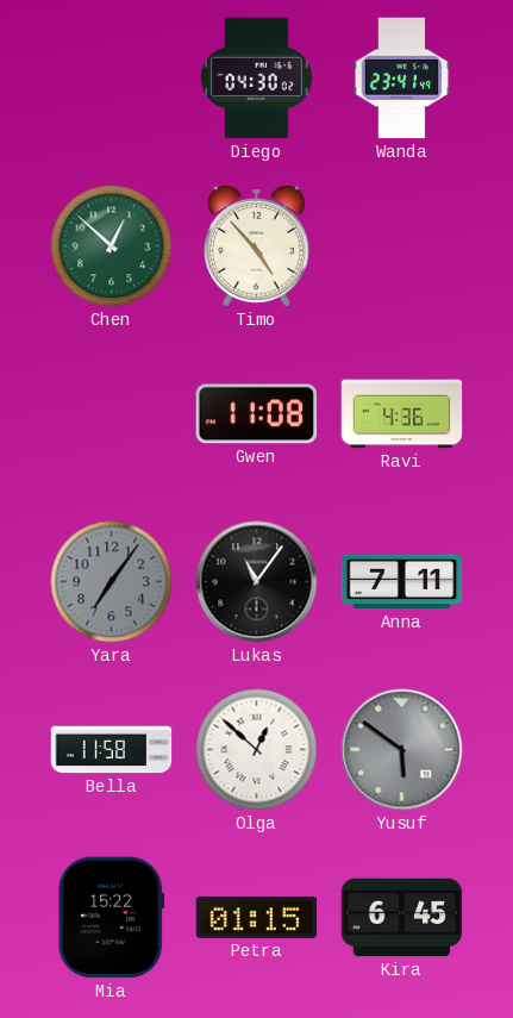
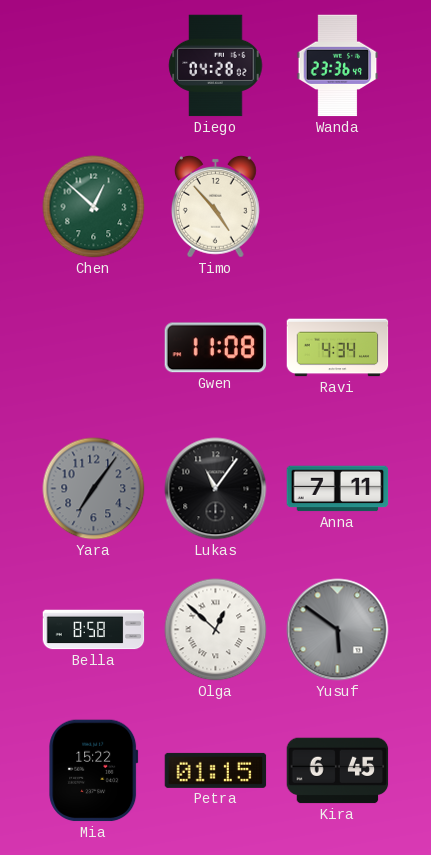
Diego: 04:30 -> 04:28 (216, 66)
Wanda: 23:41 -> 23:36 (338, 66)
Ravi: 4:36 -> 4:34 (338, 348)
Bella: 11:58 -> 8:58 (94, 630)
